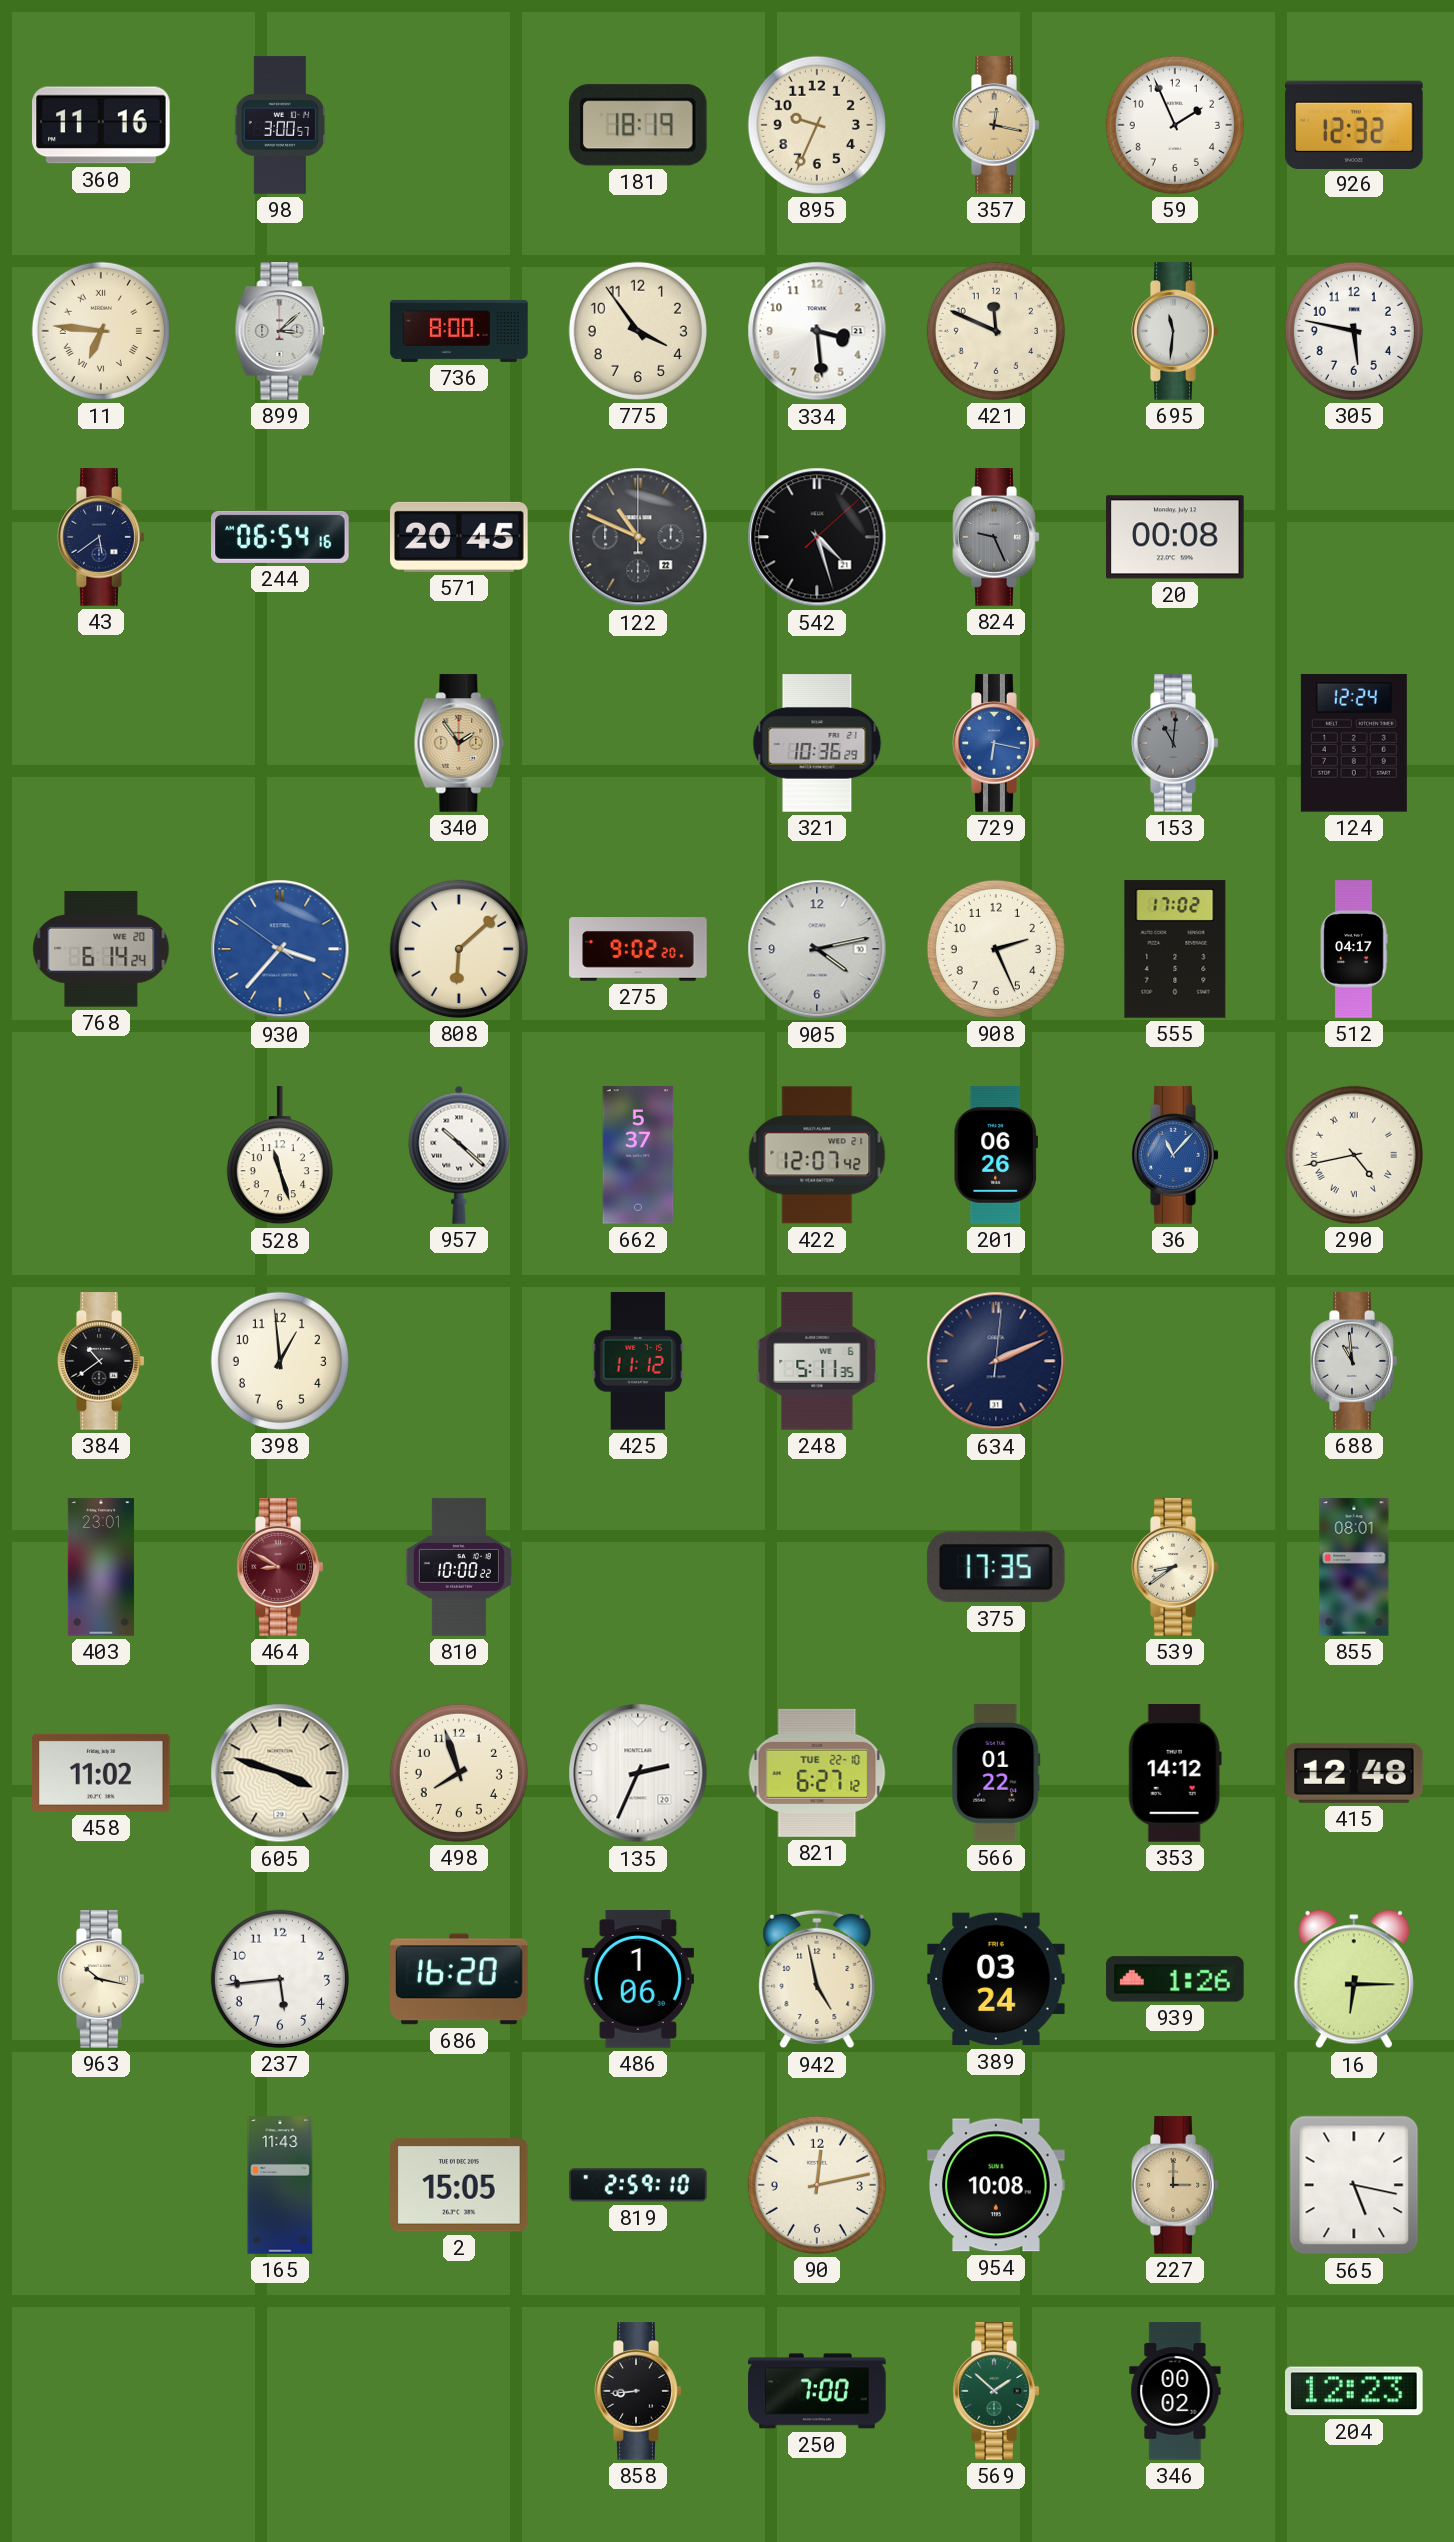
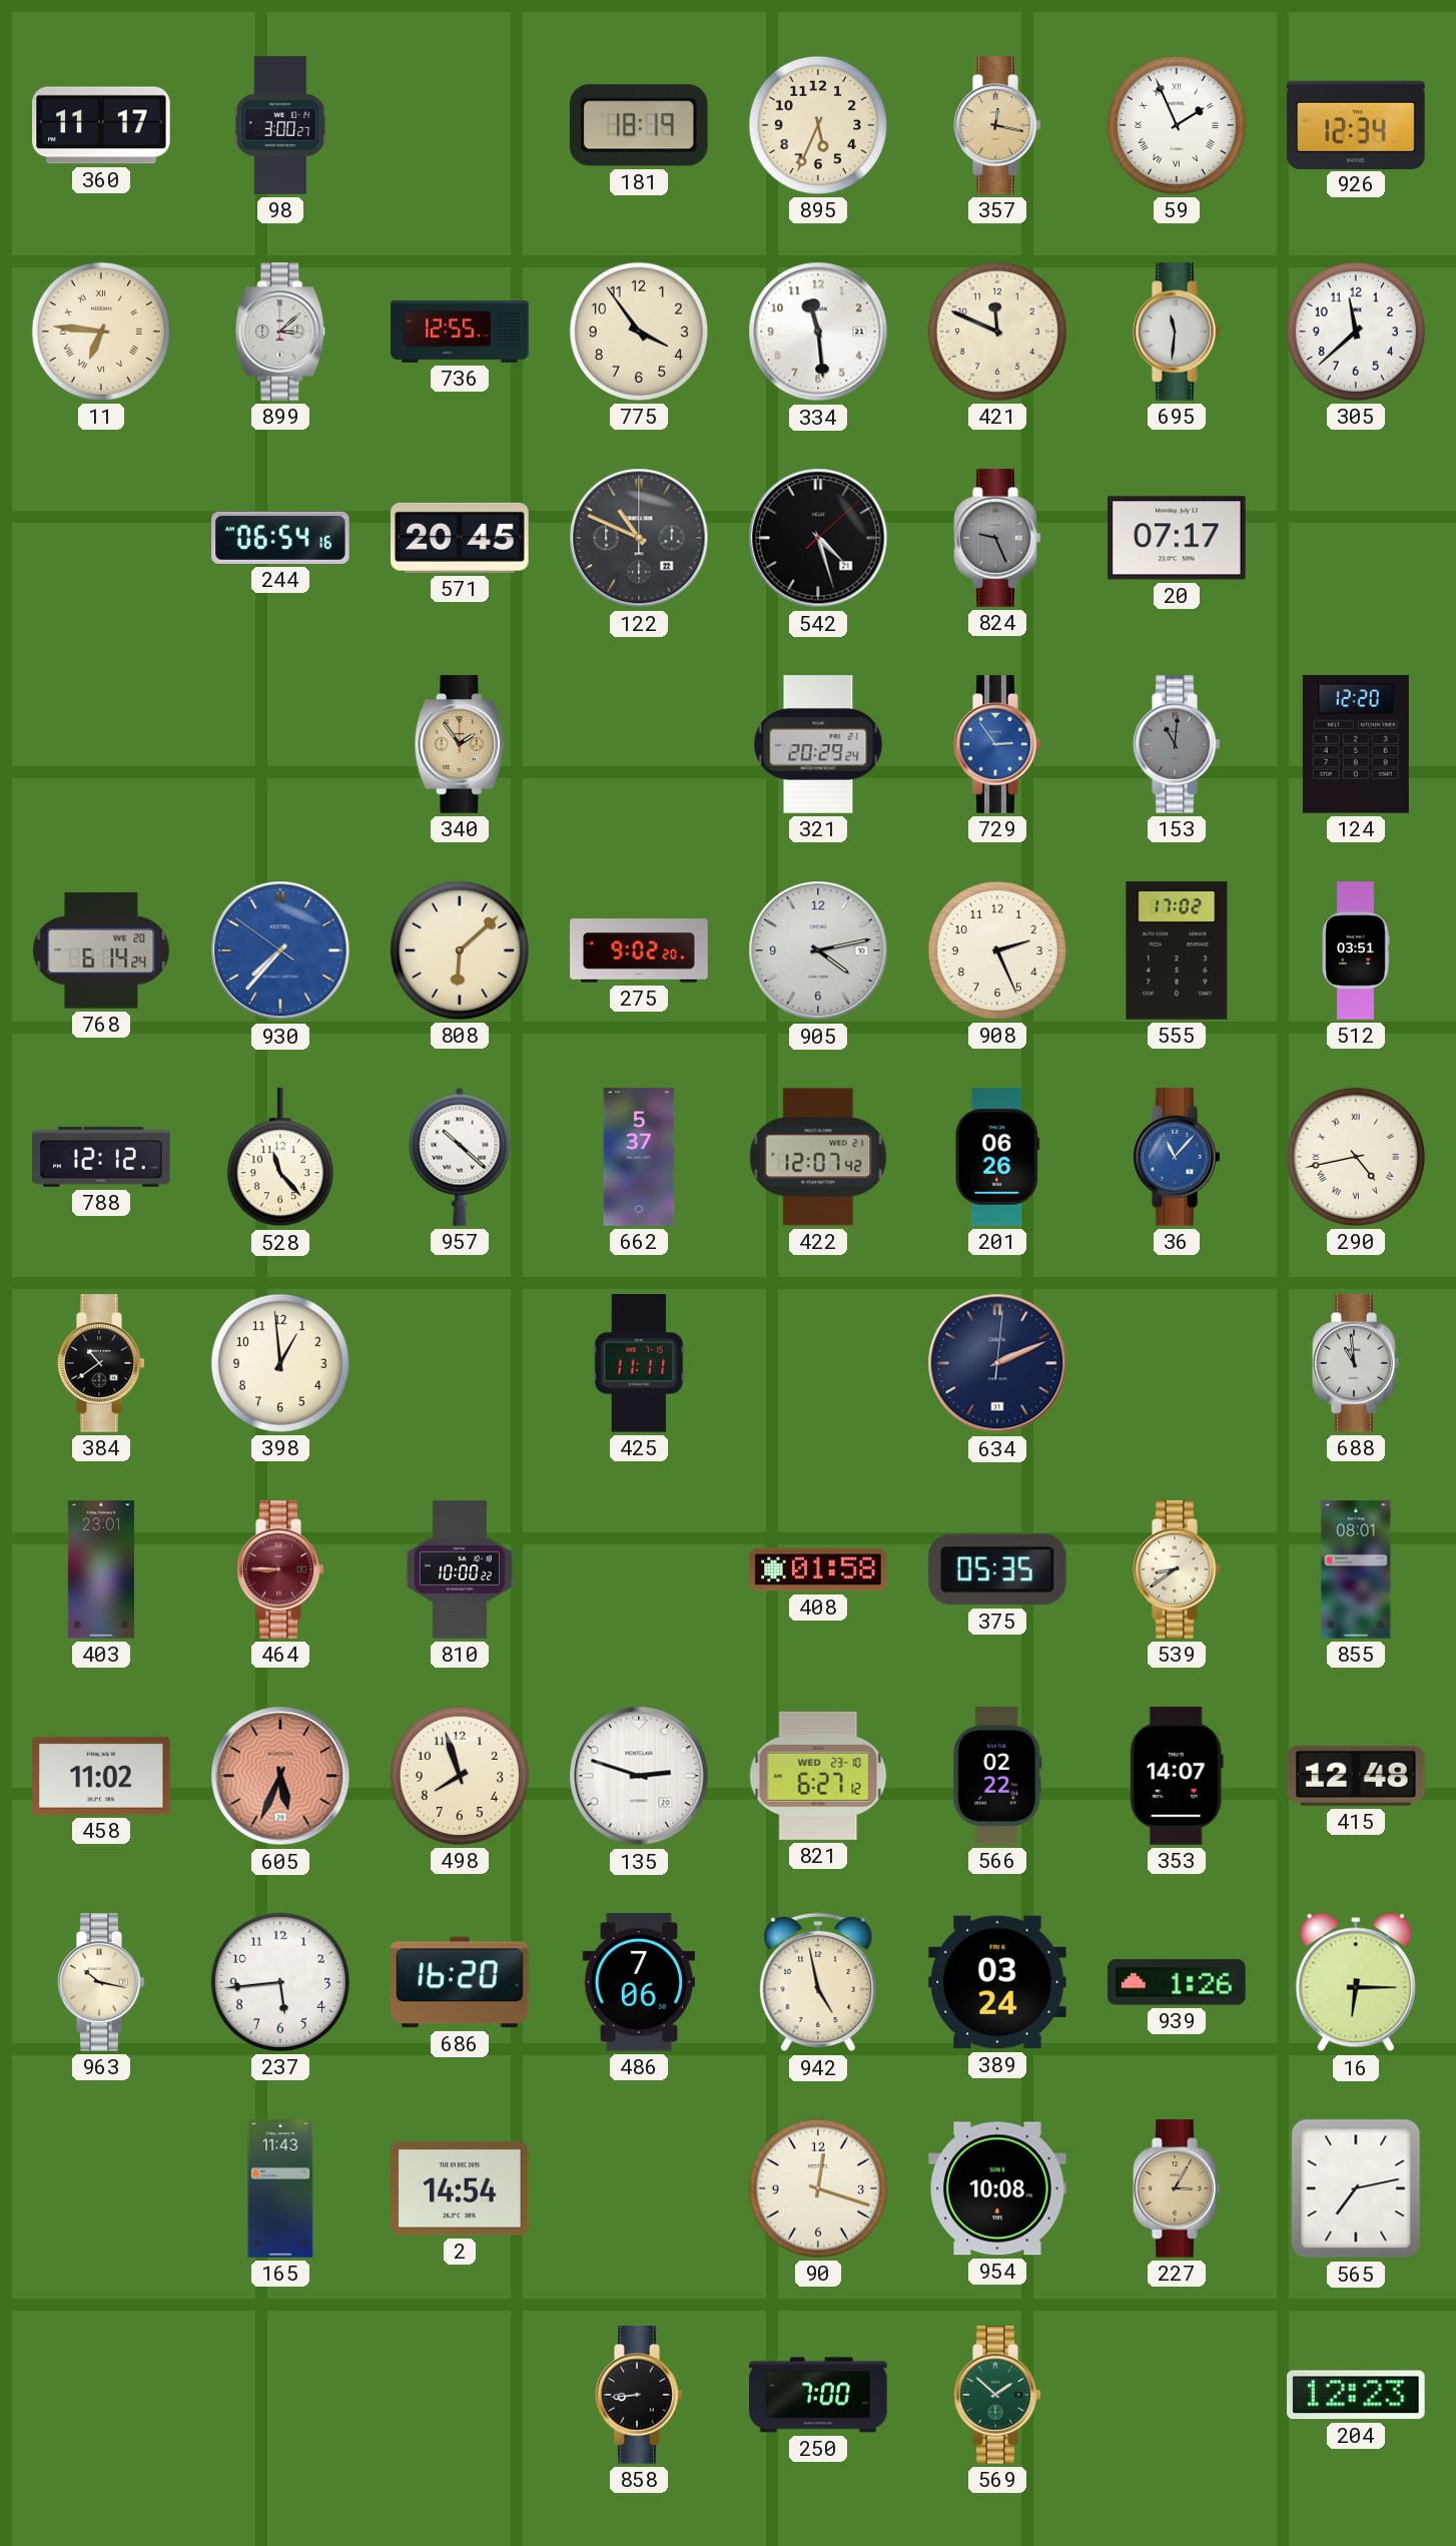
360: 11:16 -> 11:17 (101, 125)
98: 3:00:57 -> 3:00:27 (280, 125)
895: 9:34 -> 5:34 (818, 125)
59 numerals: Arabic -> Roman (1177, 125)
926: 12:32 -> 12:34 (1356, 124)
736: 8:00 -> 12:55 (460, 332)
334: 3:29 -> 11:29 (818, 332)
305: 5:47 -> 11:38 (1356, 332)
43: 5:39 -> none (101, 537)
20: 00:08 -> 07:17 (1177, 538)
321: 10:36 -> 20:29 (818, 744)
729: 6:17 -> 2:54 (997, 744)
124: 12:24 -> 12:20 (1356, 745)
930: 3:36 -> 7:36 (280, 950)
512: 04:17 -> 03:51 (1356, 950)
788: none -> 12:12 (101, 1157)
528: 11:27 -> 11:23 (280, 1158)
425: 11:12 -> 11:11 (639, 1363)
248: 5:11 -> none (817, 1361)
464: 8:50 -> 8:45 (280, 1569)
408: none -> 01:58 (818, 1569)
375: 17:35 -> 05:35 (997, 1569)
605: 3:48 -> 5:34 (280, 1776)
605 dial: cream -> salmon (280, 1776)
135: 2:34 -> 2:48 (639, 1776)
821 date: TUE 22-10 -> WED 23-10 (818, 1776)
566: 01:22 -> 02:22 (997, 1776)
353: 14:12 -> 14:07 (1177, 1776)
486: 1:06 -> 7:06 (638, 1982)
2: 15:05 -> 14:54 (461, 2188)
819: 2:59 -> none (638, 2185)
90: 12:13 -> 12:18 (818, 2188)
227: 3:00 -> 3:05 (1177, 2188)
565: 5:17 -> 7:13 (1356, 2188)
346: 00:02 -> none (1175, 2391)
